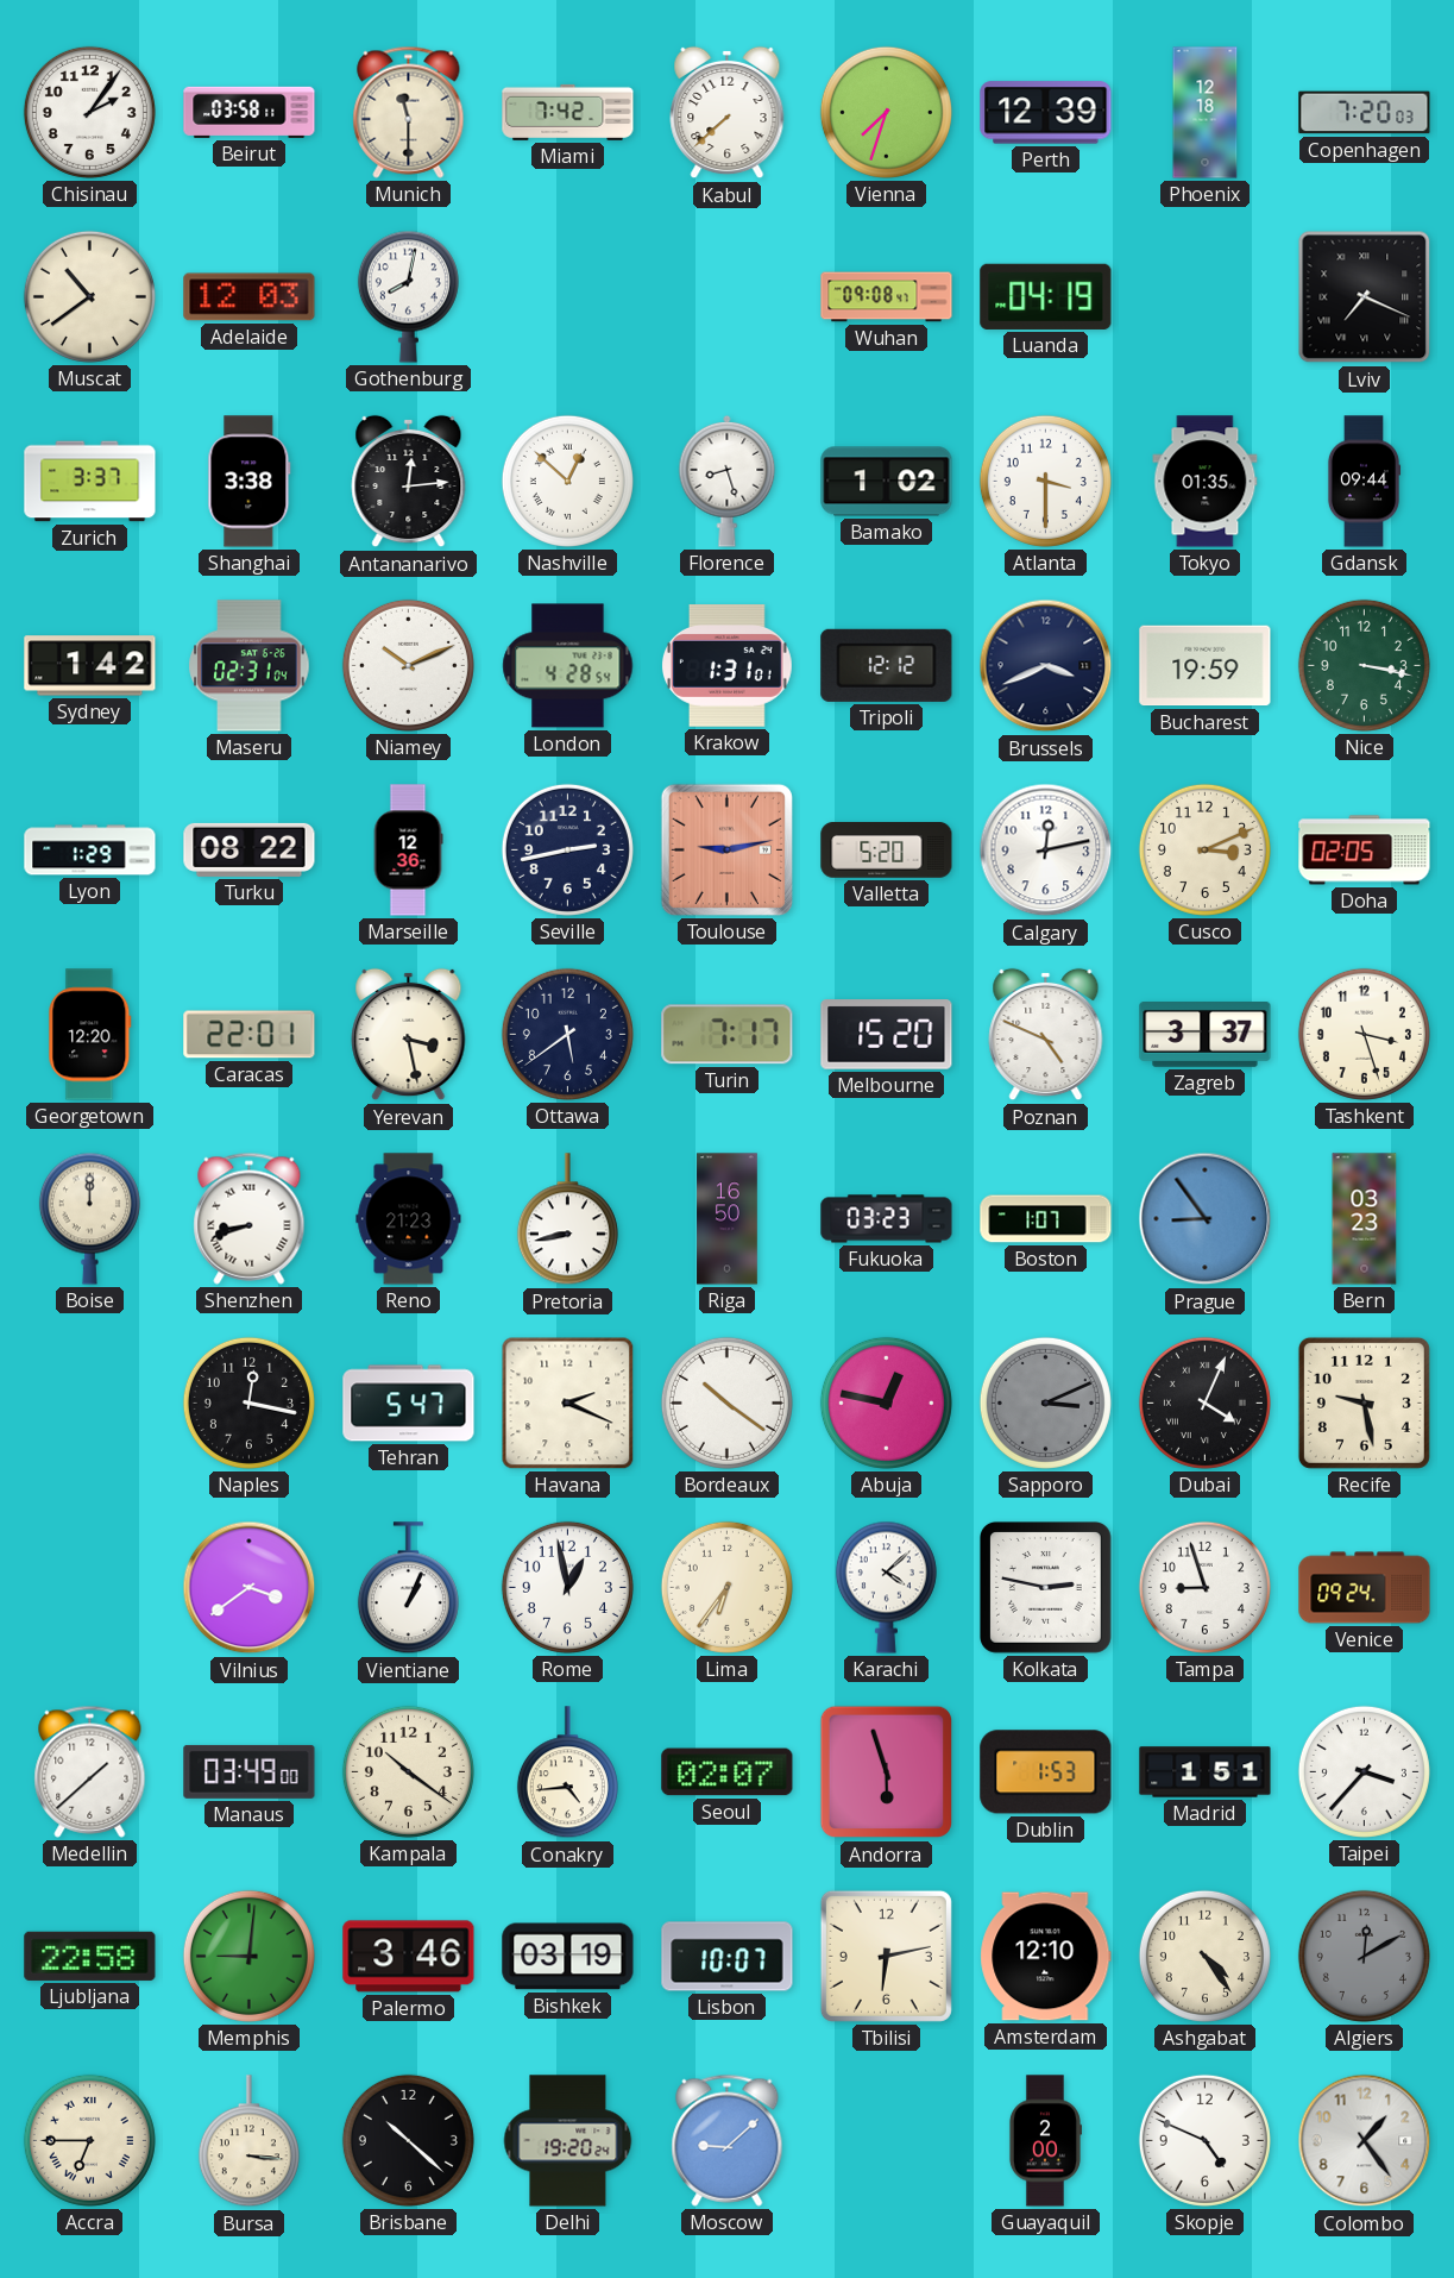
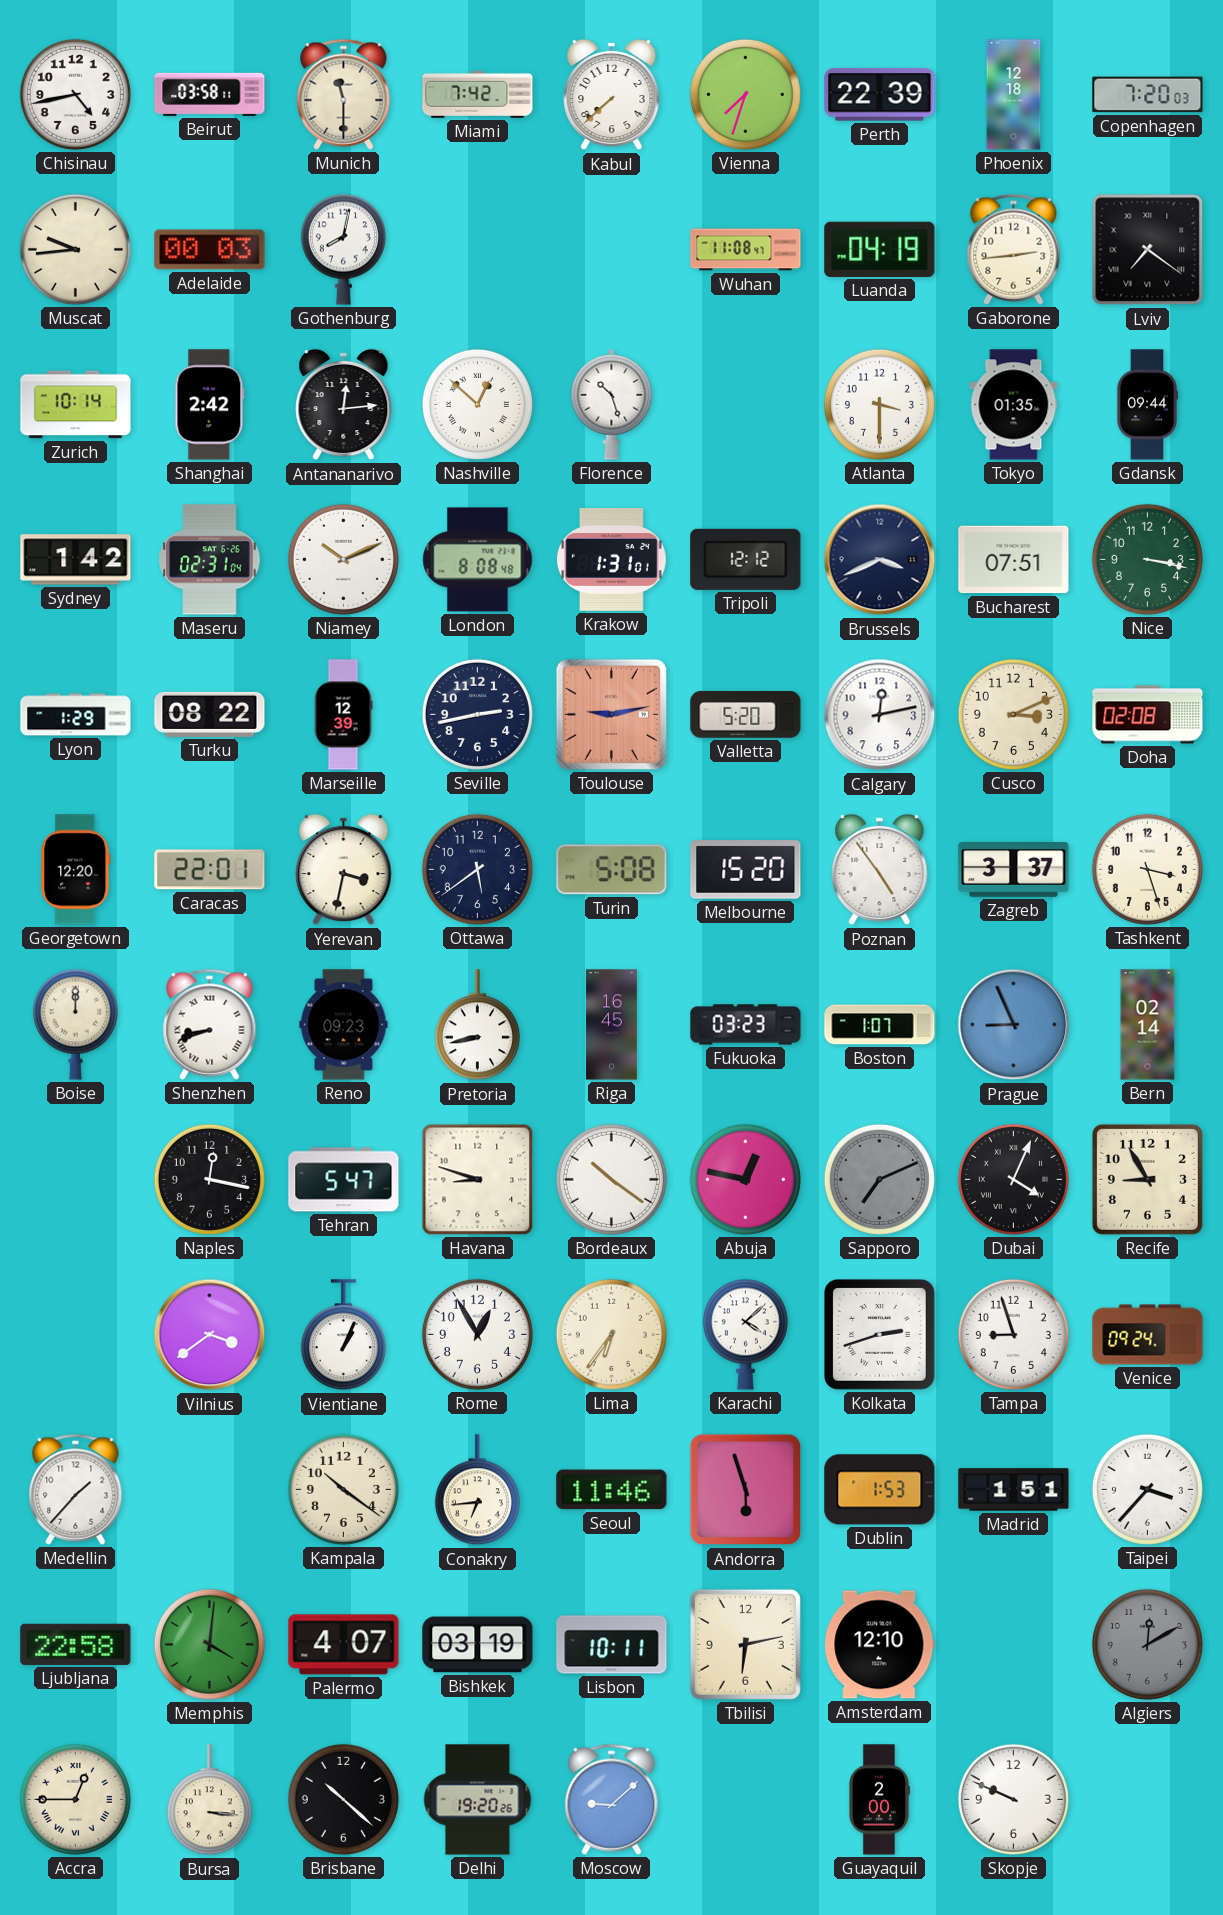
Chisinau: 2:06 -> 4:43 (75, 94)
Perth: 12:39 -> 22:39 (880, 95)
Muscat: 10:39 -> 9:44 (75, 249)
Adelaide: 12:03 -> 00:03 (210, 250)
Wuhan: 09:08 -> 11:08 (746, 250)
Gaborone: none -> 2:44 (1014, 249)
Lviv: 7:19 -> 7:21 (1148, 250)
Zurich: 3:37 -> 10:14 (76, 405)
Shanghai: 3:38 -> 2:42 (210, 405)
Florence: 8:27 -> 10:27 (612, 405)
Bamako: 1:02 -> none (887, 482)
London: 4:28 -> 8:08 (478, 560)
Bucharest: 19:59 -> 07:51 (1014, 560)
Marseille: 12:36 -> 12:39 (343, 715)
Doha: 02:05 -> 02:08 (1148, 715)
Yerevan: 3:28 -> 3:32 (344, 870)
Turin: 7:17 -> 5:08 (612, 870)
Poznan: 4:49 -> 4:54 (880, 870)
Reno: 21:23 -> 09:23 (344, 1025)
Riga: 16:50 -> 16:45 (612, 1025)
Prague: 8:54 -> 8:56 (1014, 1025)
Bern: 03:23 -> 02:14 (1148, 1025)
Havana: 2:19 -> 8:48 (478, 1180)
Sapporo: 3:11 -> 7:11 (879, 1179)
Recife: 9:28 -> 8:55 (1147, 1179)
Rome: 12:58 -> 12:55 (477, 1334)
Kolkata: 2:47 -> 2:42 (880, 1335)
Medellin: 1:38 -> 1:37 (76, 1489)
Manaus: 03:49 -> none (250, 1771)
Conakry: 4:44 -> 6:44 (477, 1490)
Seoul: 02:07 -> 11:46 (612, 1490)
Memphis: 9:01 -> 4:01 (209, 1644)
Palermo: 3:46 -> 4:07 (344, 1645)
Lisbon: 10:07 -> 10:11 (612, 1645)
Ashgabat: 4:24 -> none (1204, 1956)
Accra: 6:45 -> 12:45 (75, 1799)
Delhi: 19:20:24 -> 19:20:26 (478, 1800)
Skopje: 4:49 -> 9:49 (1013, 1799)
Colombo: 1:24 -> none (1365, 2141)
